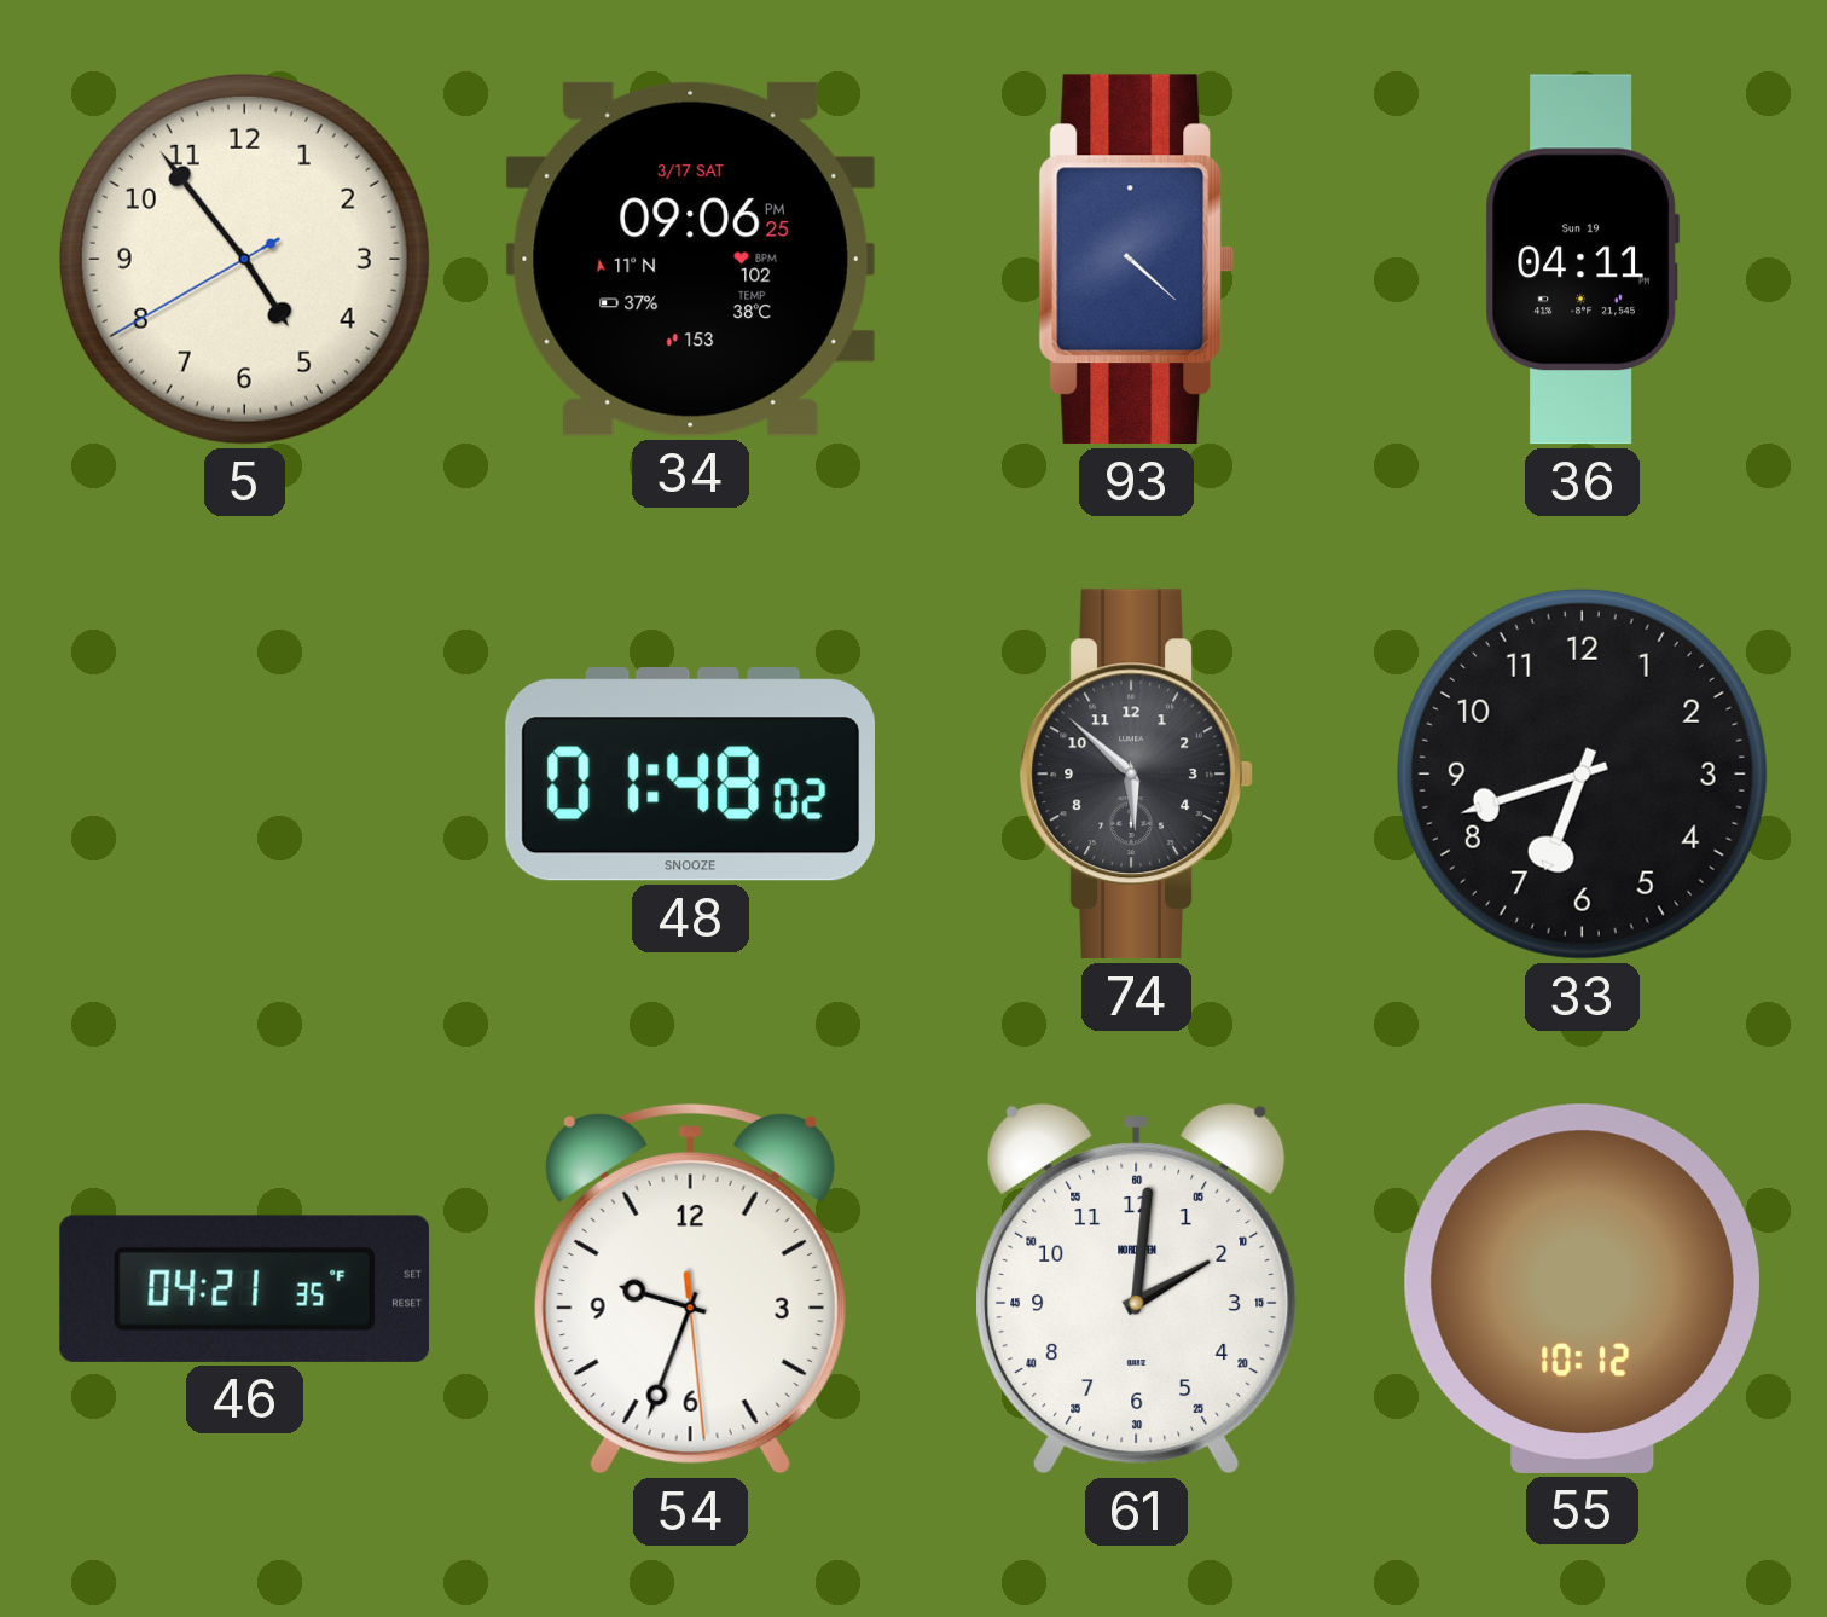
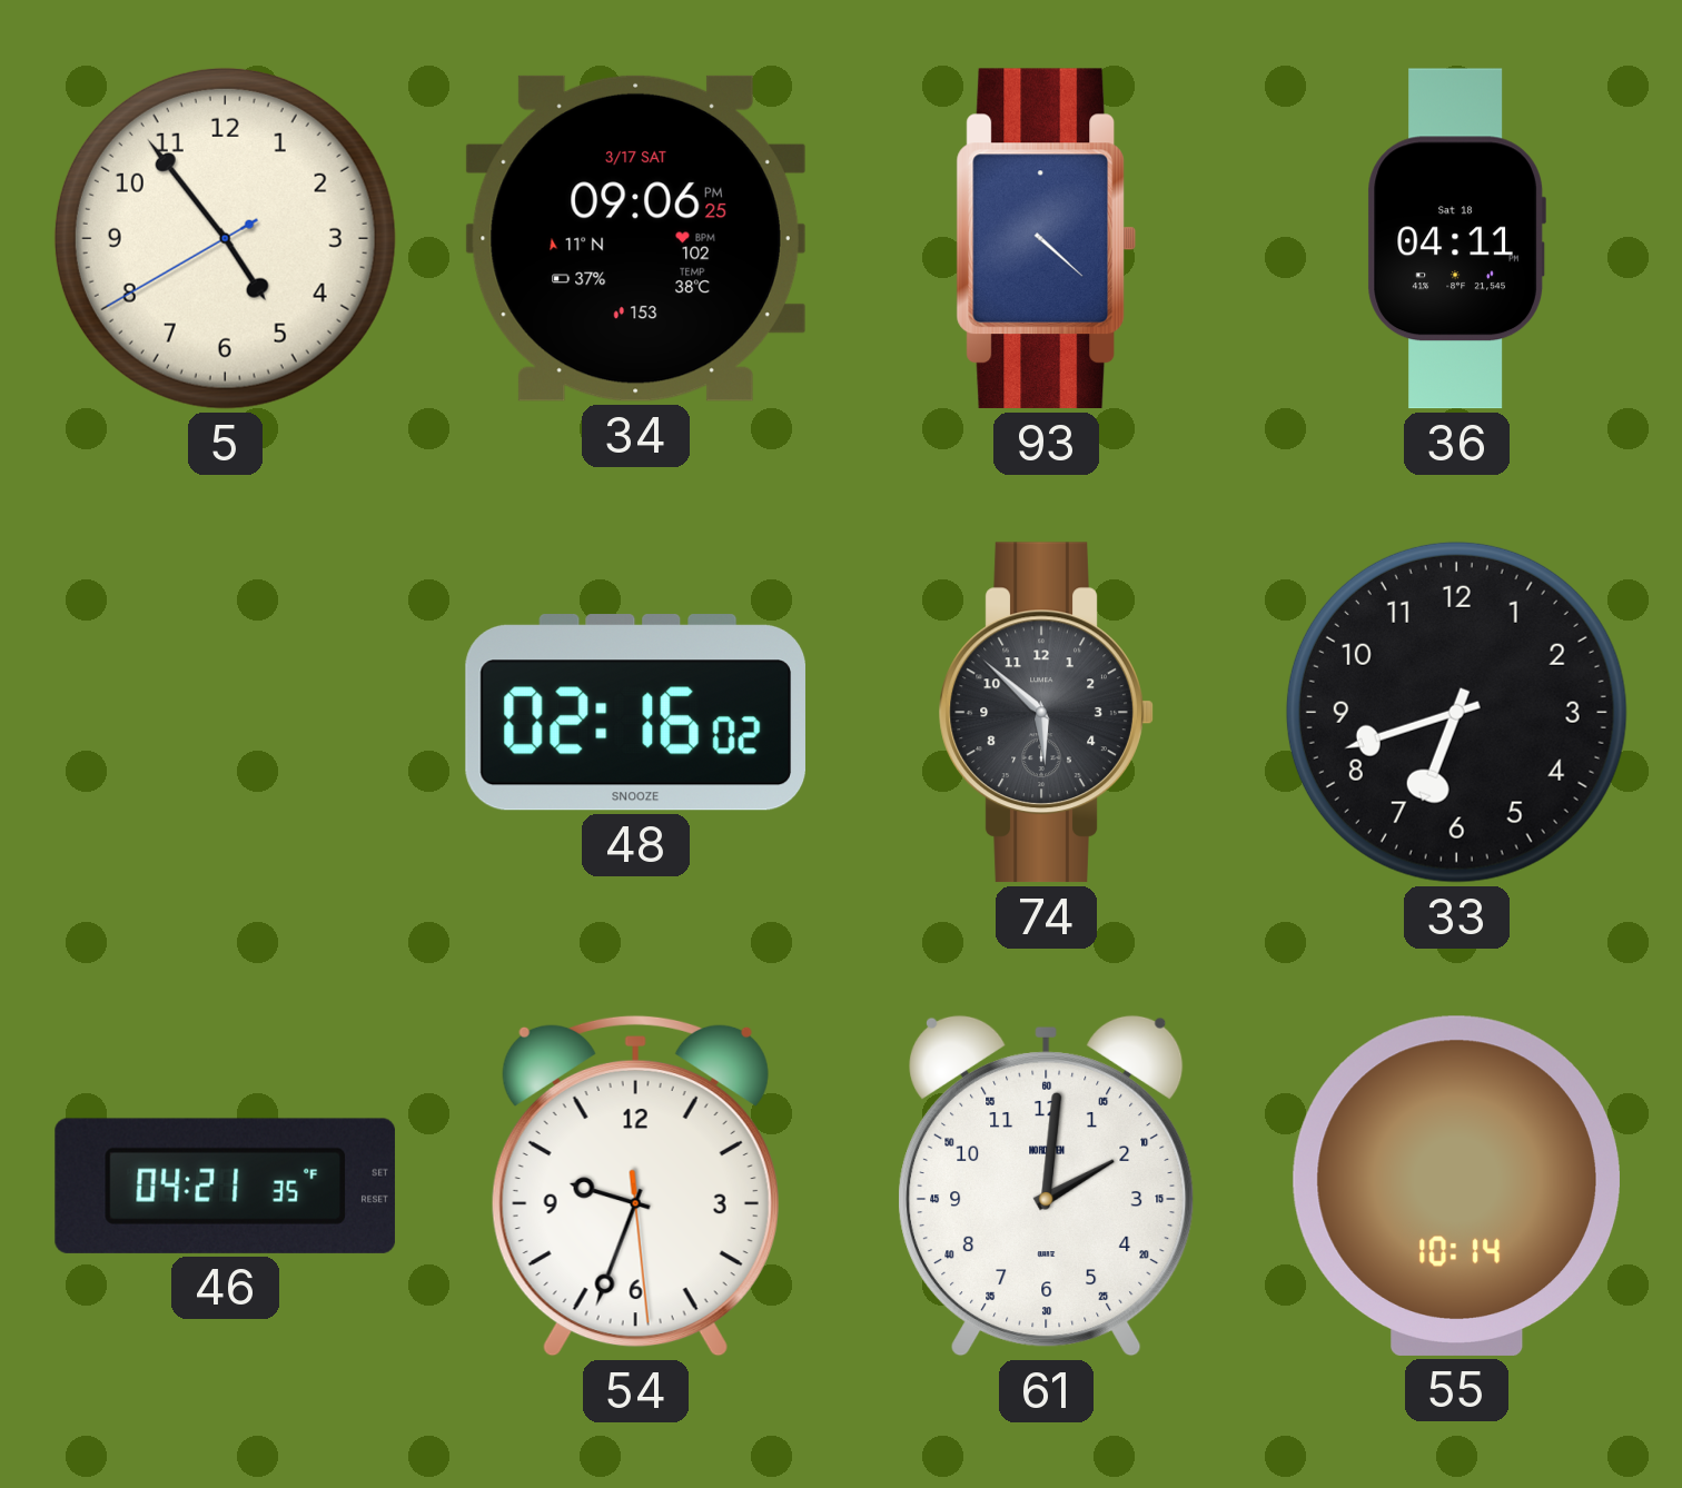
36 date: Sun 19 -> Sat 18 (1456, 239)
48: 01:48 -> 02:16 (635, 713)
55: 10:12 -> 10:14 (1456, 1186)
